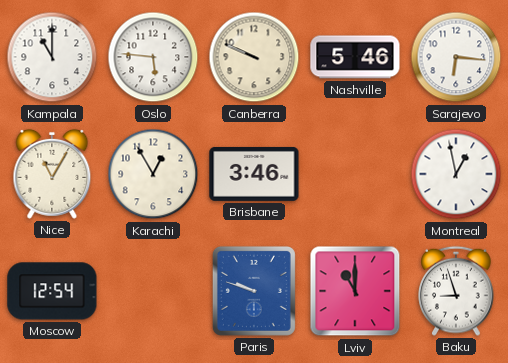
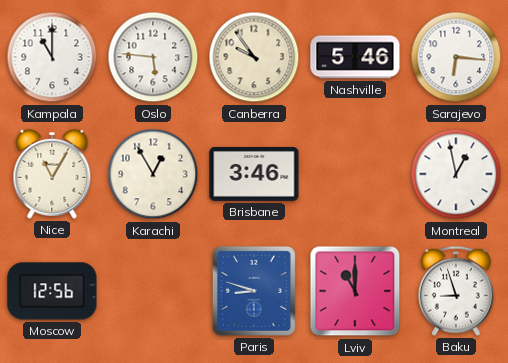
Canberra: 9:49 -> 9:54 (254, 57)
Moscow: 12:54 -> 12:56 (52, 291)
Paris: 9:48 -> 8:48 (254, 291)
